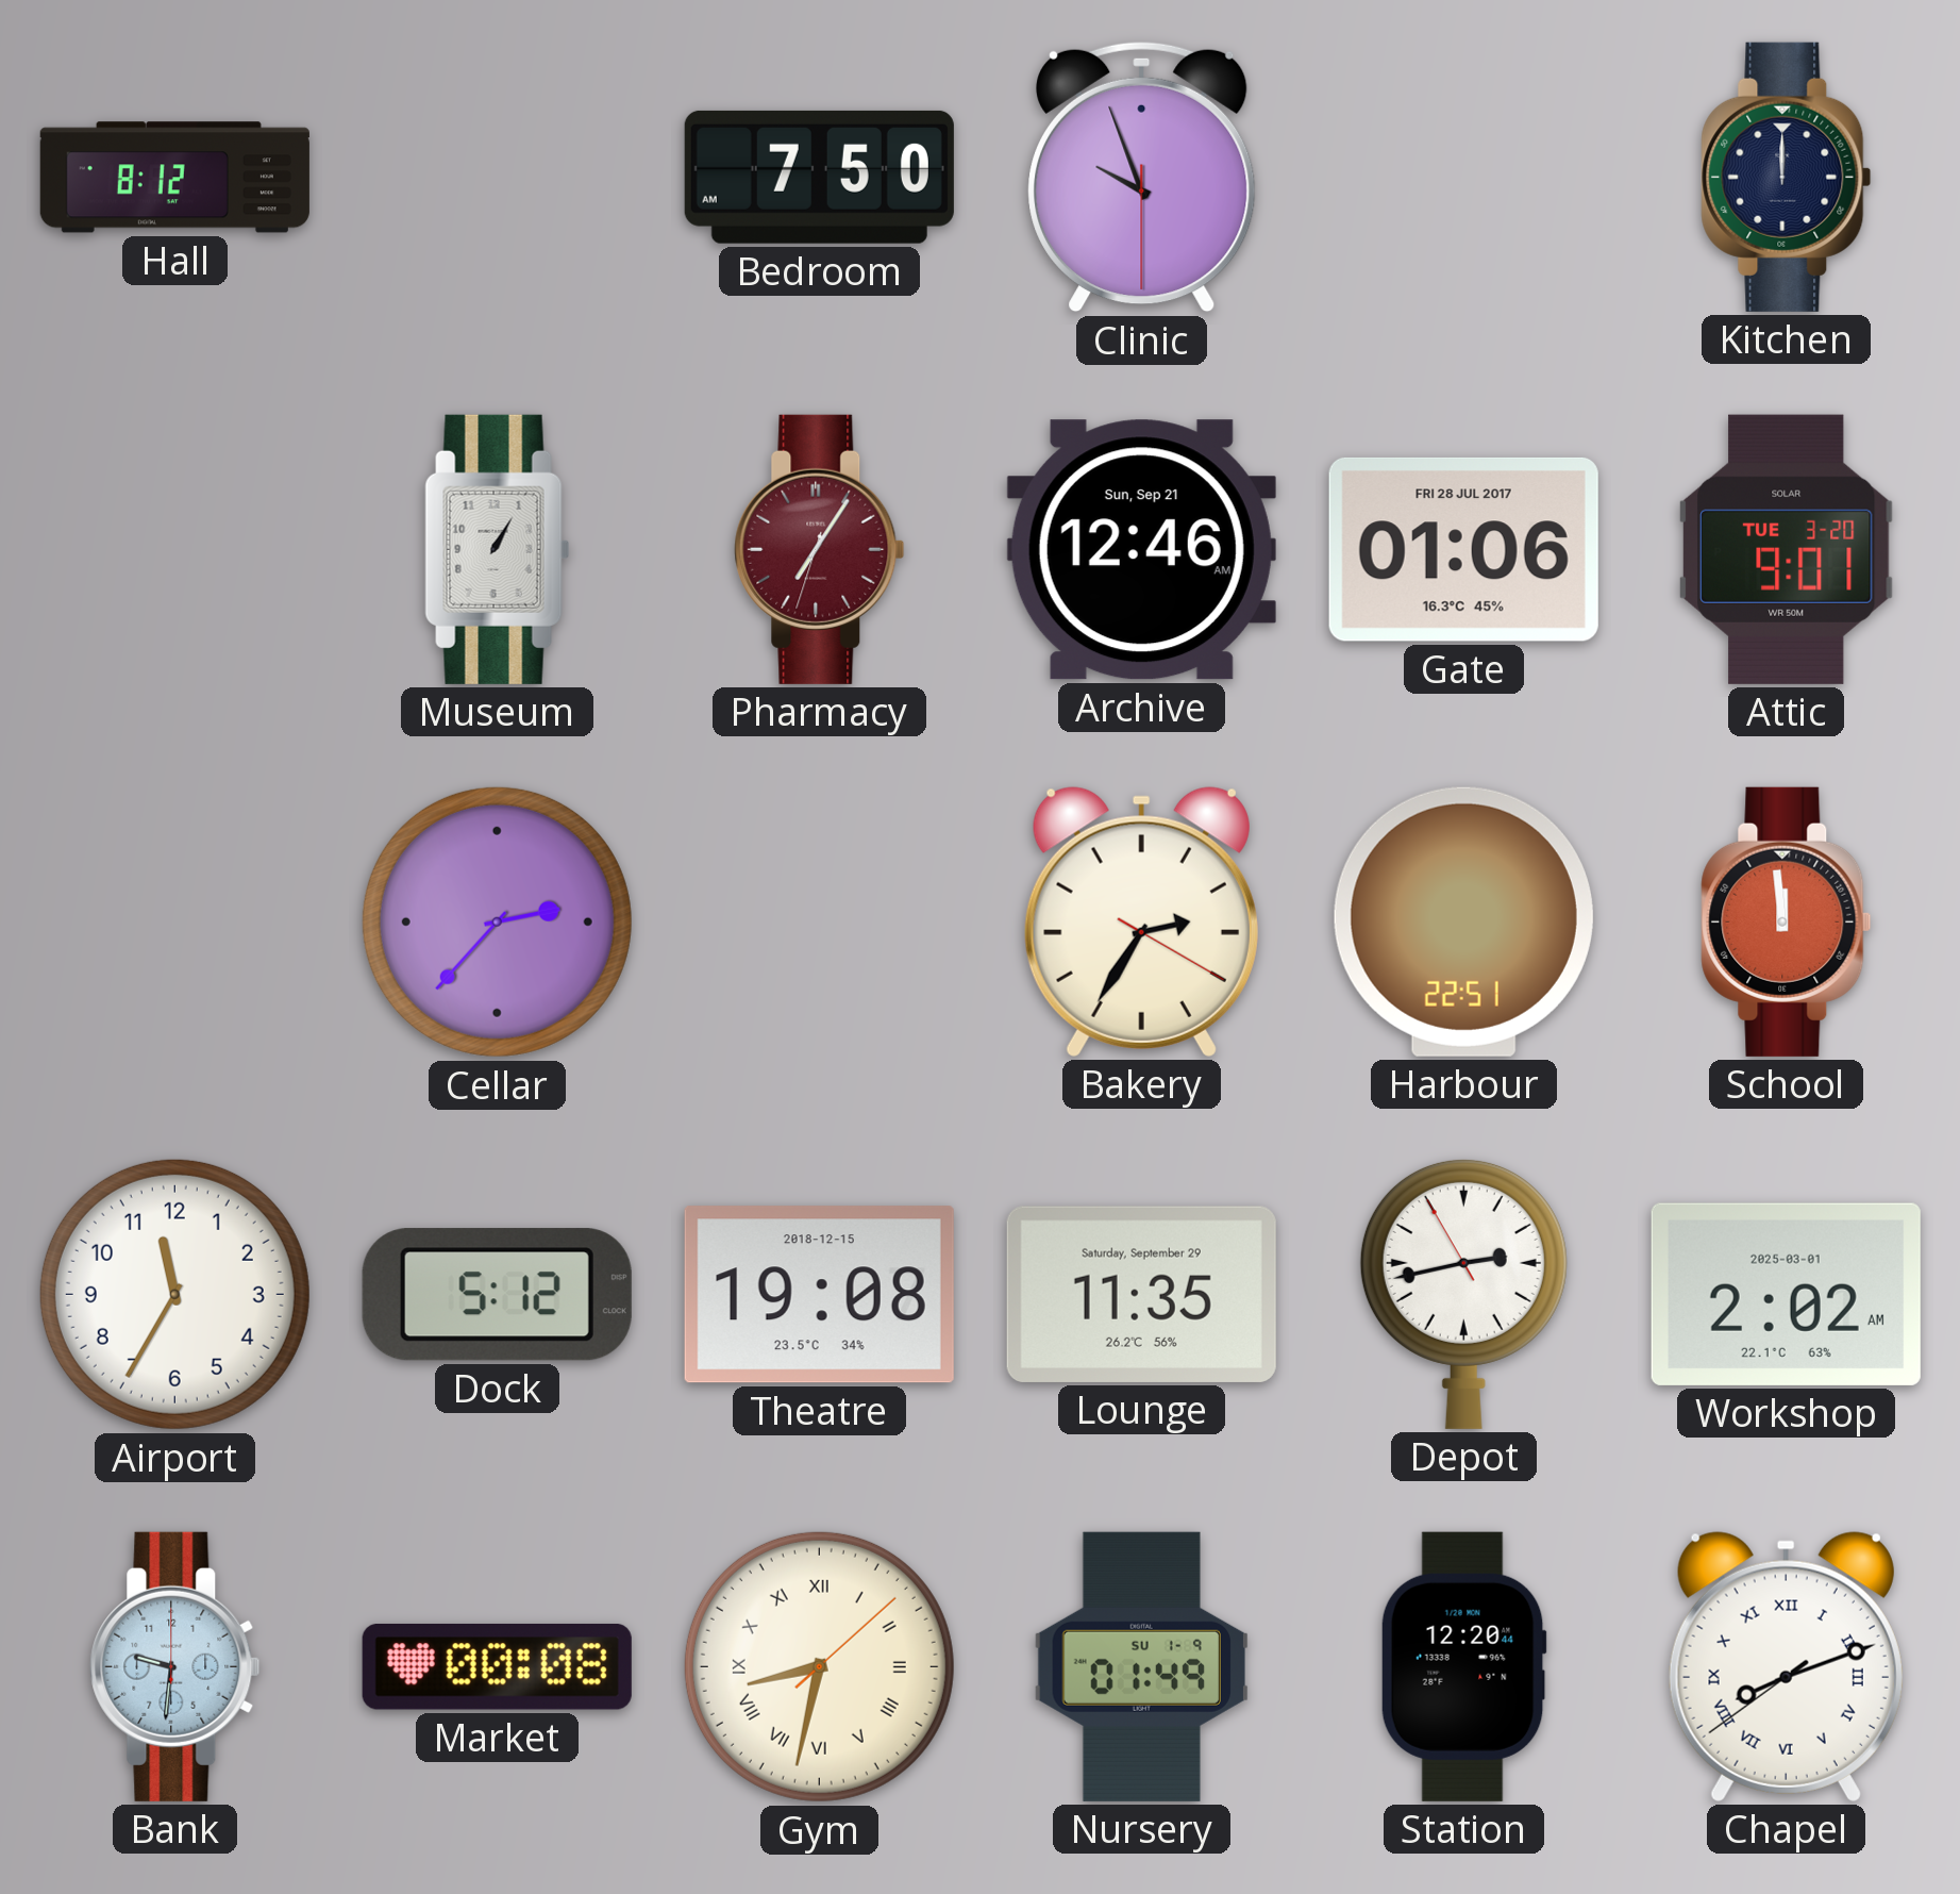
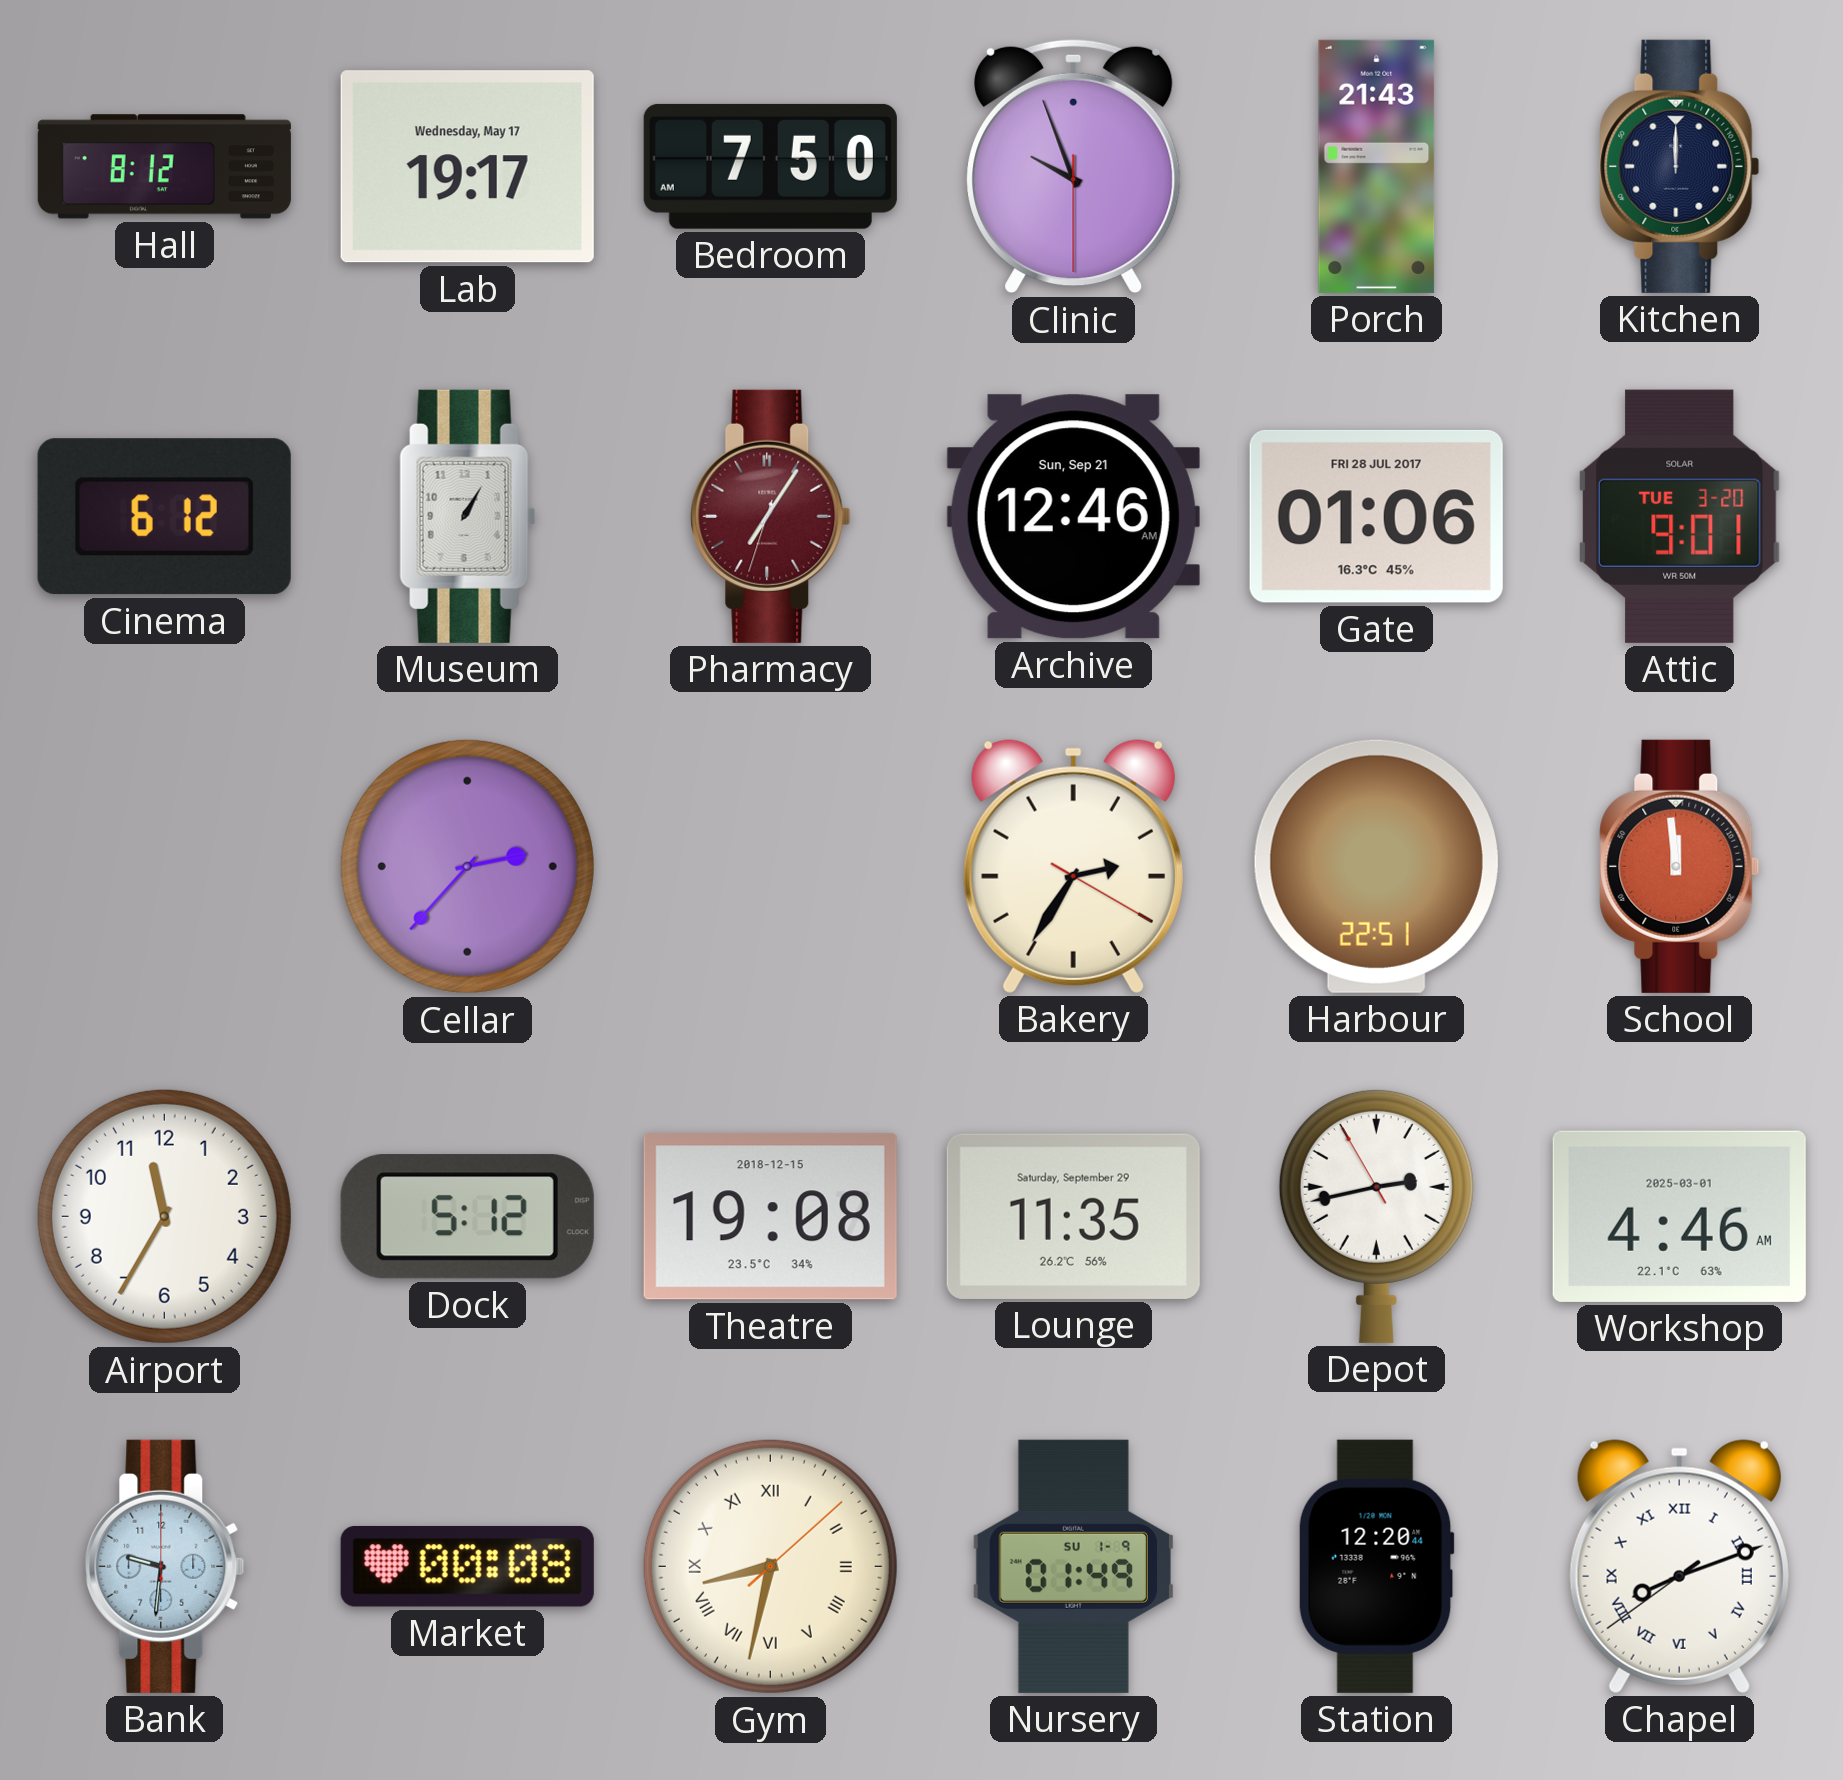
Lab: none -> 19:17 (467, 167)
Porch: none -> 21:43 (1377, 166)
Cinema: none -> 6:12 (164, 517)
Workshop: 2:02 -> 4:46 (1679, 1216)
